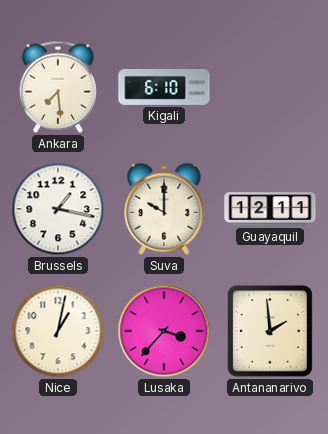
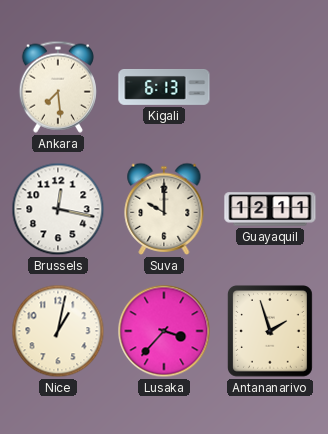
Kigali: 6:10 -> 6:13 (164, 88)
Brussels: 1:17 -> 12:17 (58, 209)
Antananarivo: 1:59 -> 1:57 (270, 332)
